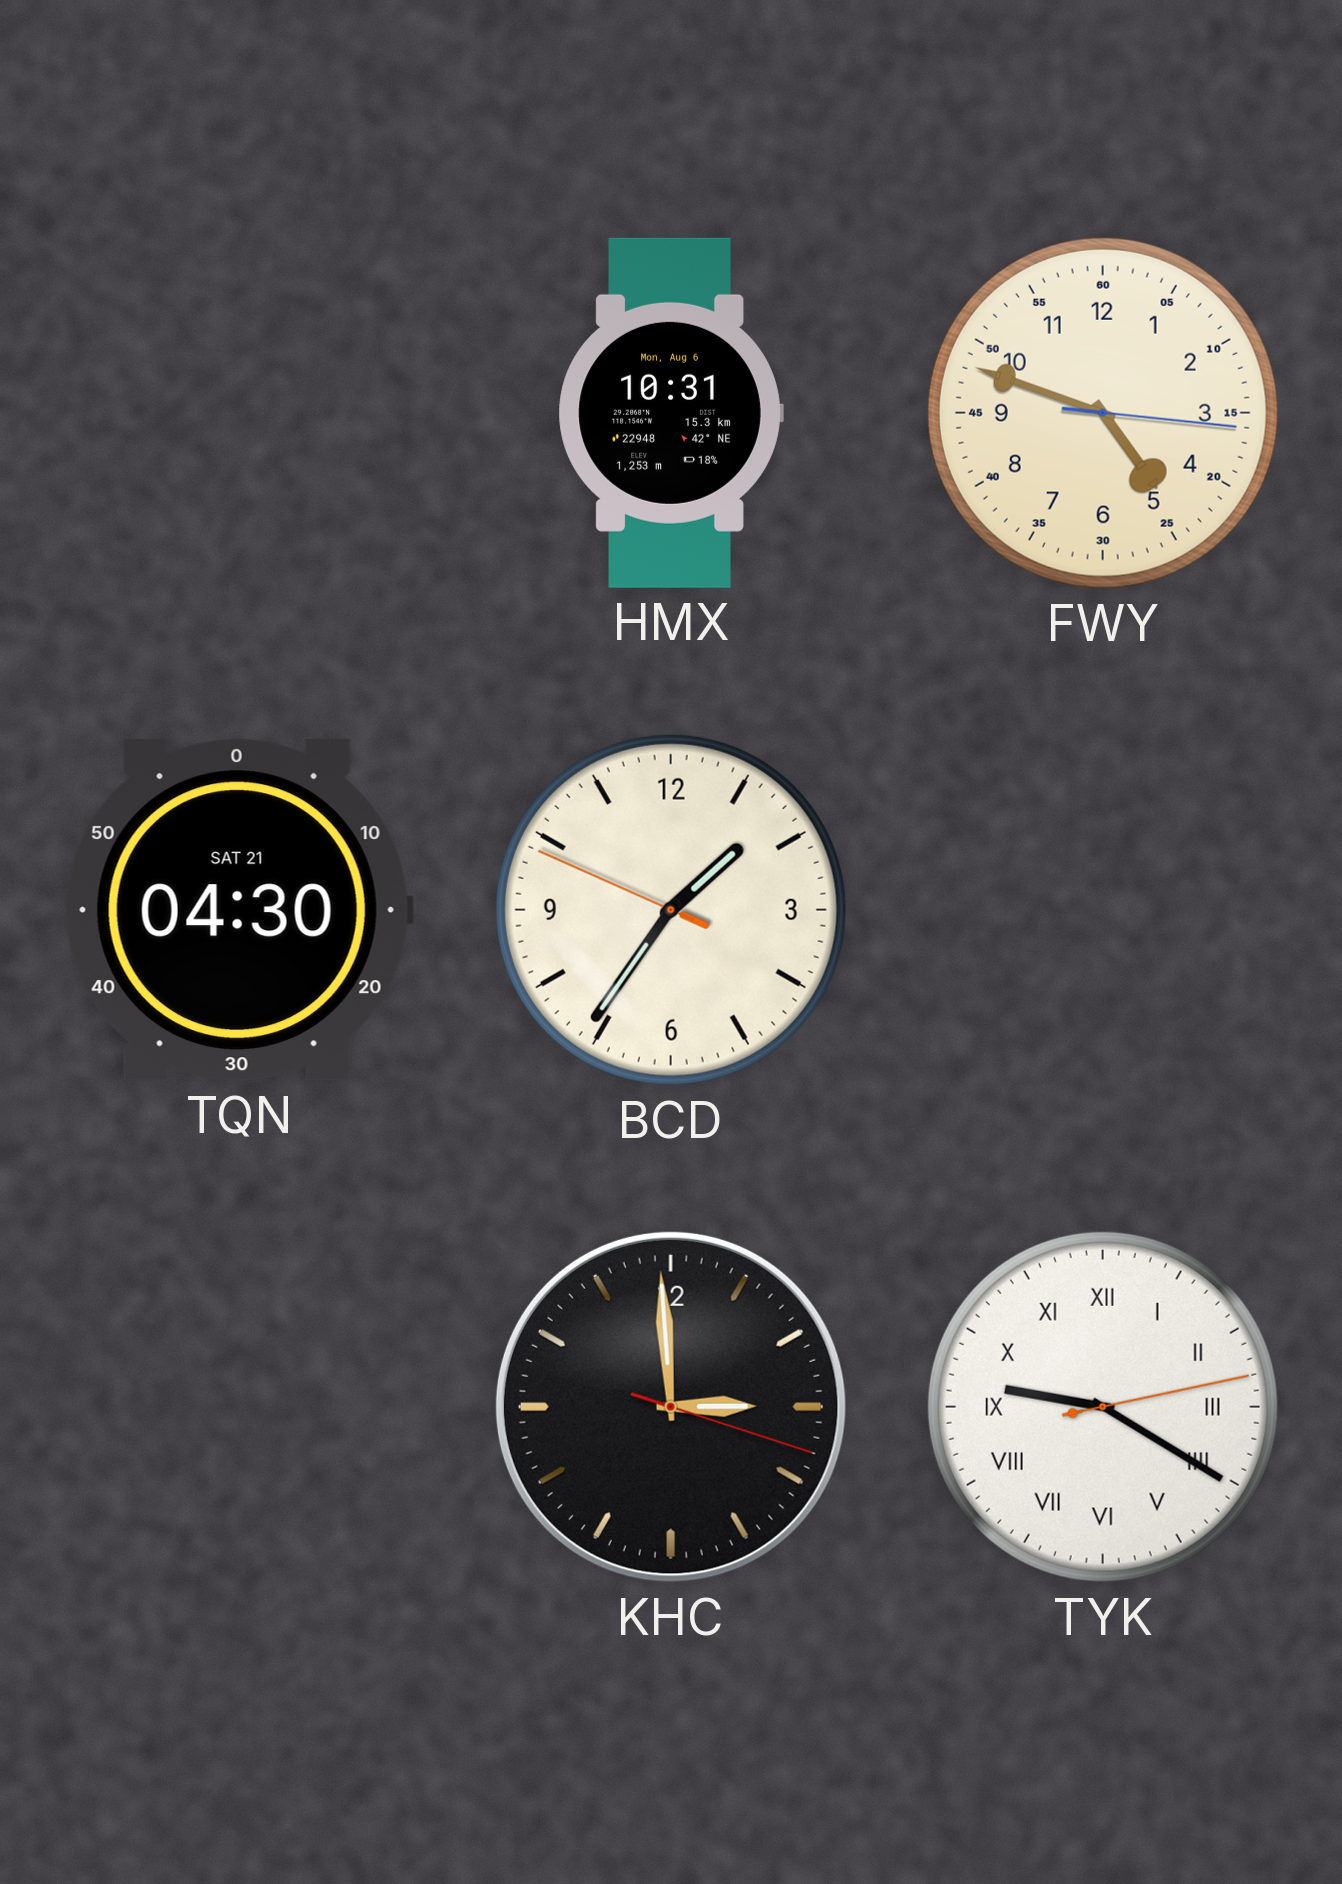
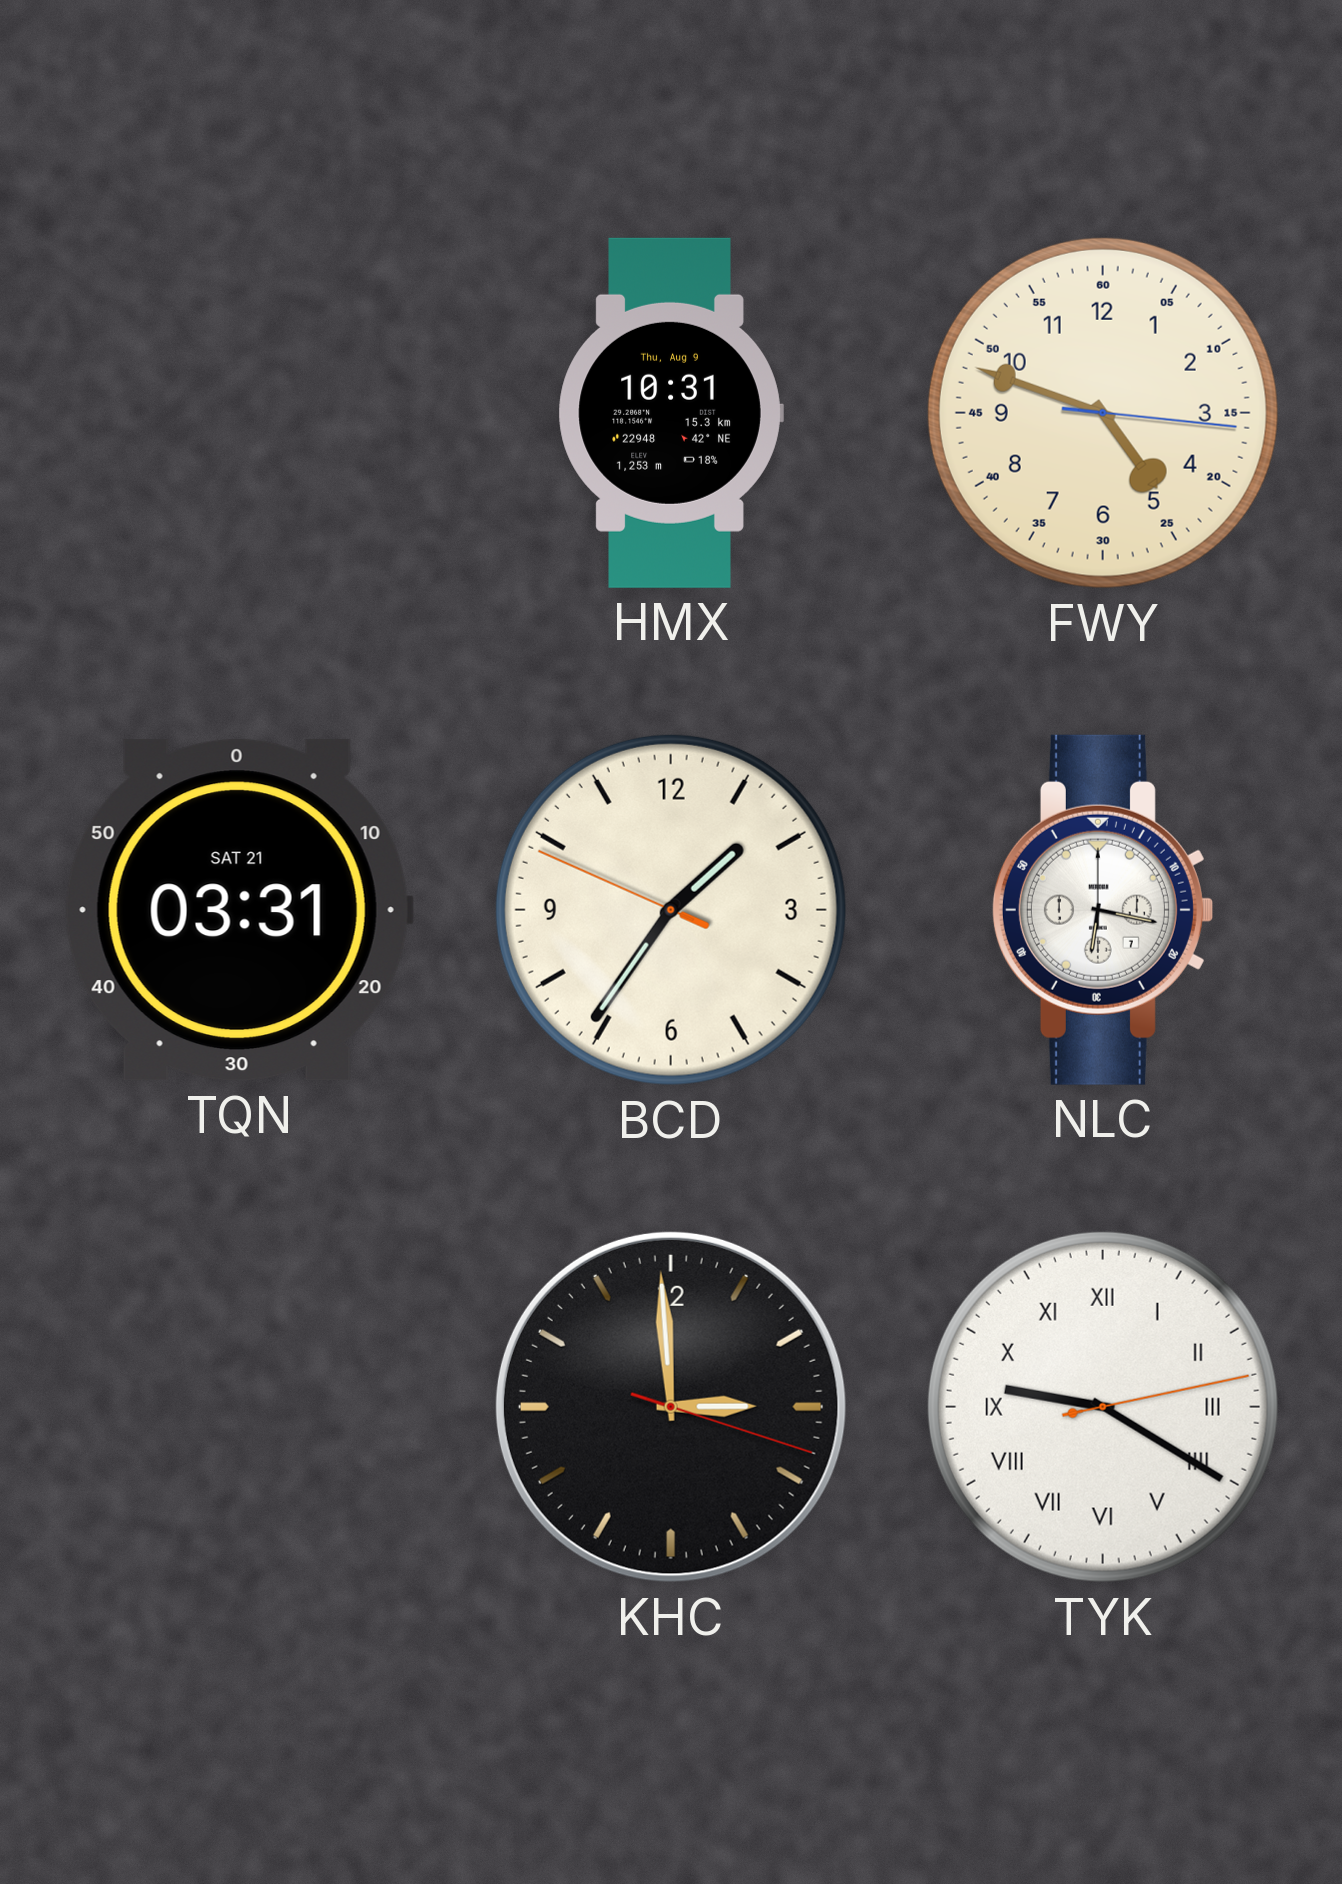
HMX date: Mon, Aug 6 -> Thu, Aug 9 (671, 413)
TQN: 04:30 -> 03:31 (239, 910)
NLC: none -> 6:17 (1102, 910)
